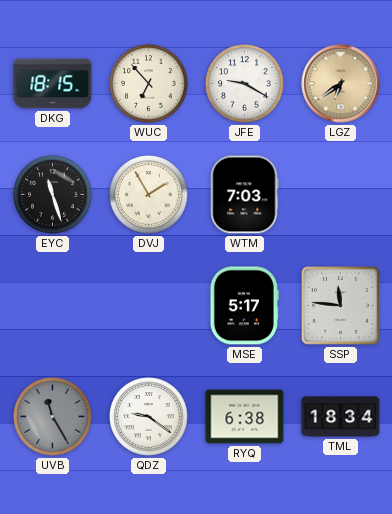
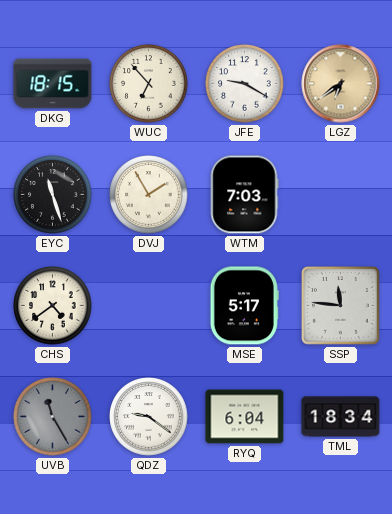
CHS: none -> 4:39 (53, 306)
RYQ: 6:38 -> 6:04 (245, 417)
